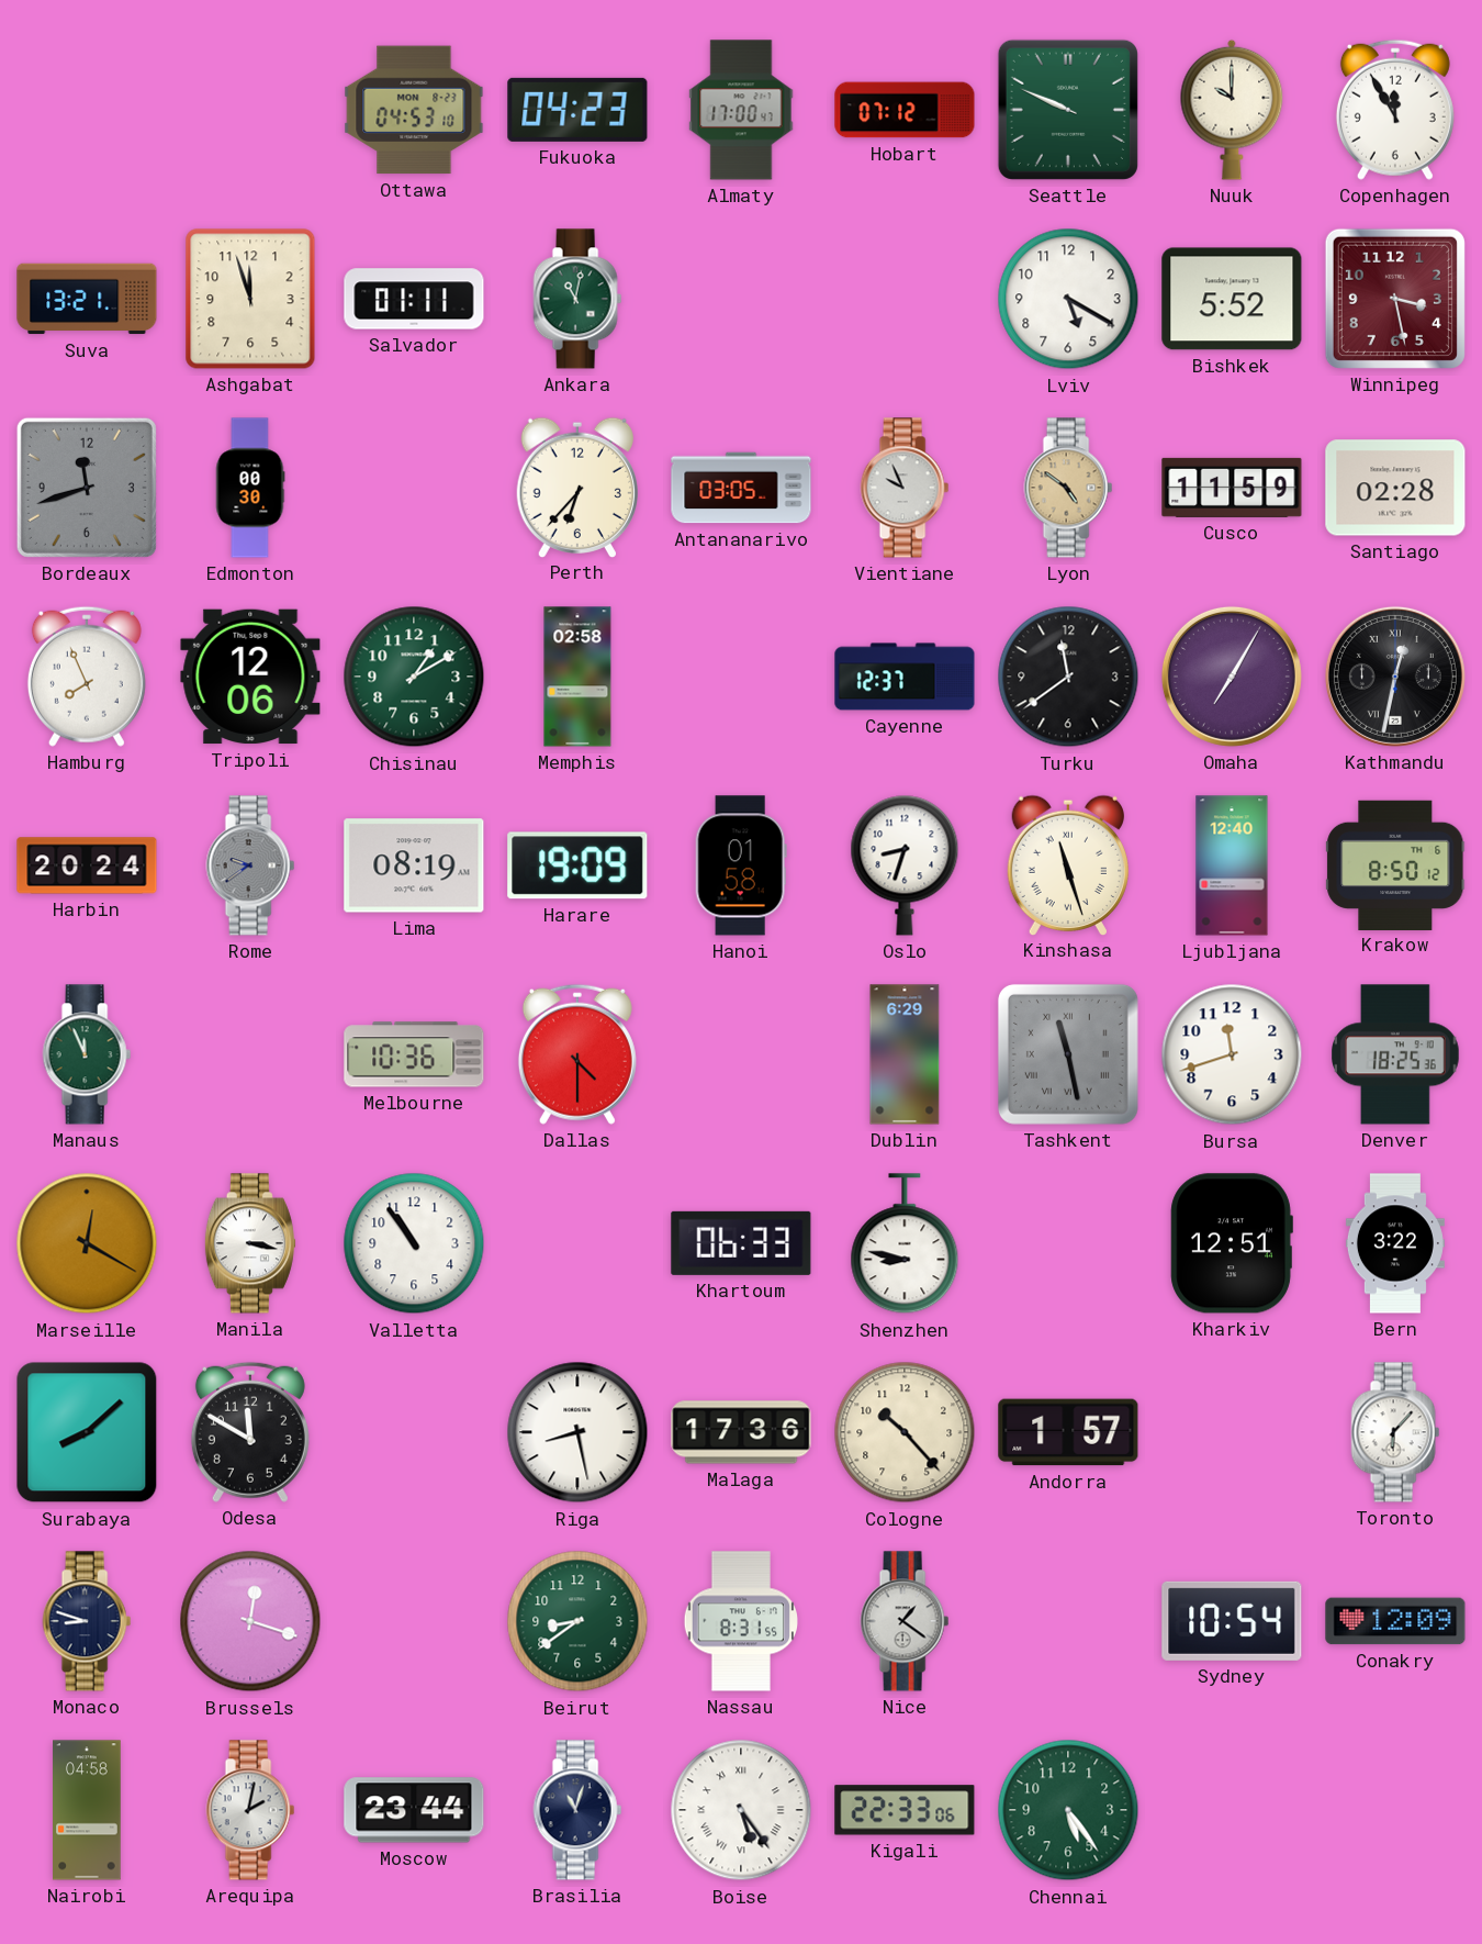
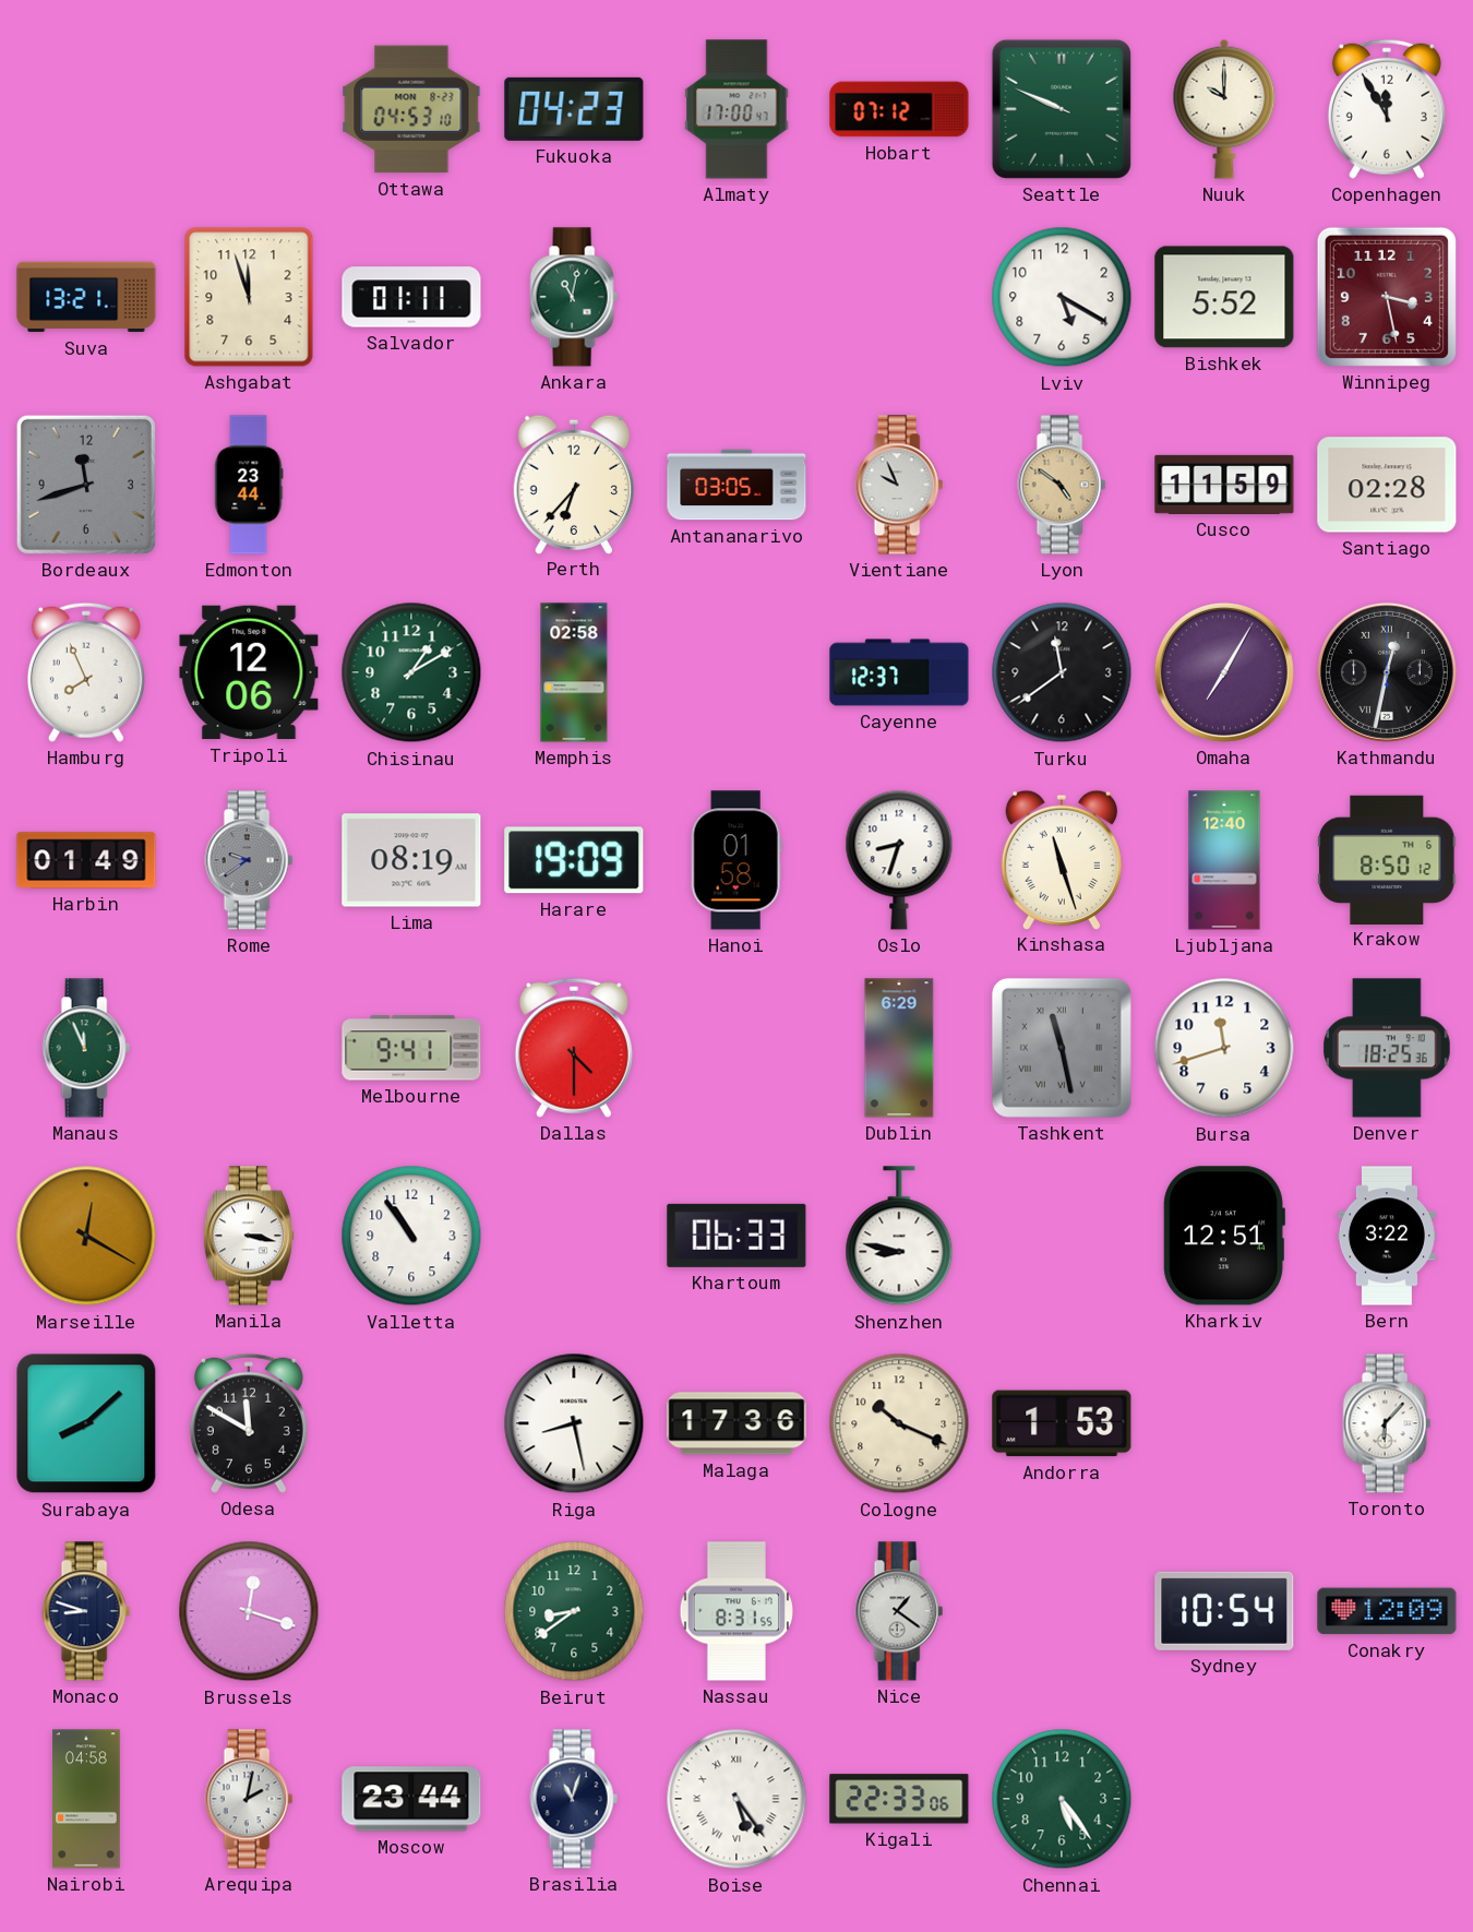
Edmonton: 00:30 -> 23:44 (249, 485)
Harbin: 20:24 -> 01:49 (86, 860)
Melbourne: 10:36 -> 9:41 (411, 1048)
Cologne: 10:23 -> 10:19 (899, 1423)
Andorra: 1:57 -> 1:53 (1062, 1423)
